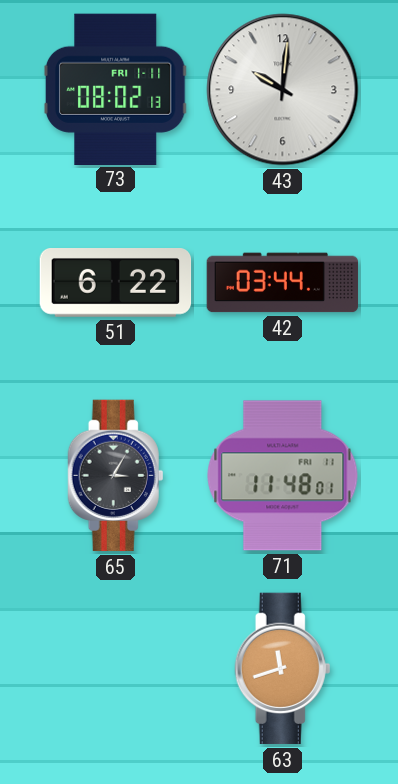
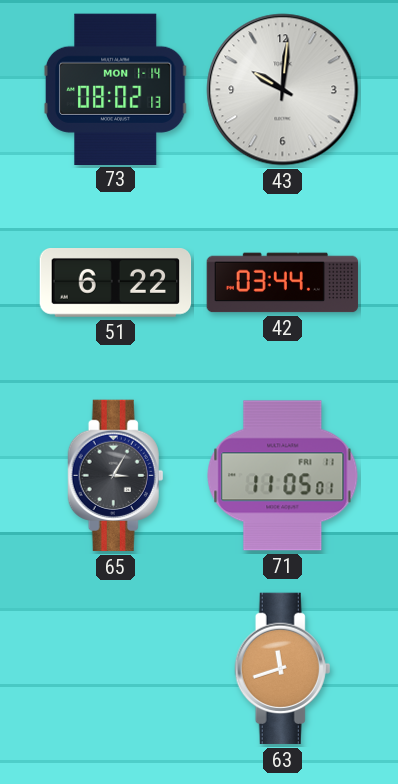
73 date: FRI 1-11 -> MON 1-14 (115, 89)
71: 11:48 -> 11:05 (283, 476)
